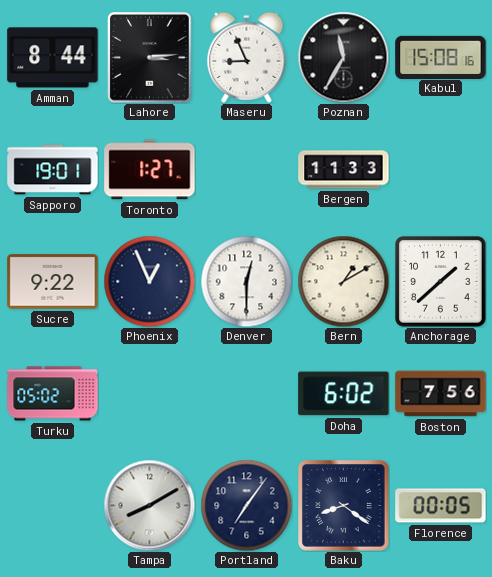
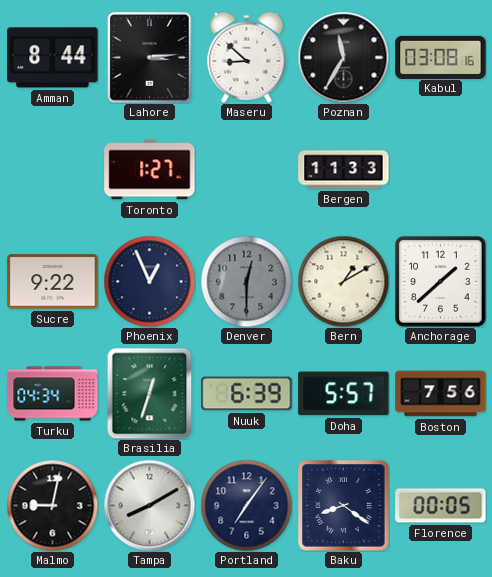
Maseru: 8:56 -> 8:52 (247, 57)
Kabul: 15:08 -> 03:08 (441, 57)
Sapporo: 19:01 -> none (53, 170)
Denver dial: white -> grey (246, 281)
Turku: 05:02 -> 04:34 (53, 394)
Brasilia: none -> 12:33 (150, 393)
Nuuk: none -> 6:39 (247, 394)
Doha: 6:02 -> 5:57 (344, 394)
Malmo: none -> 9:02 (52, 505)
